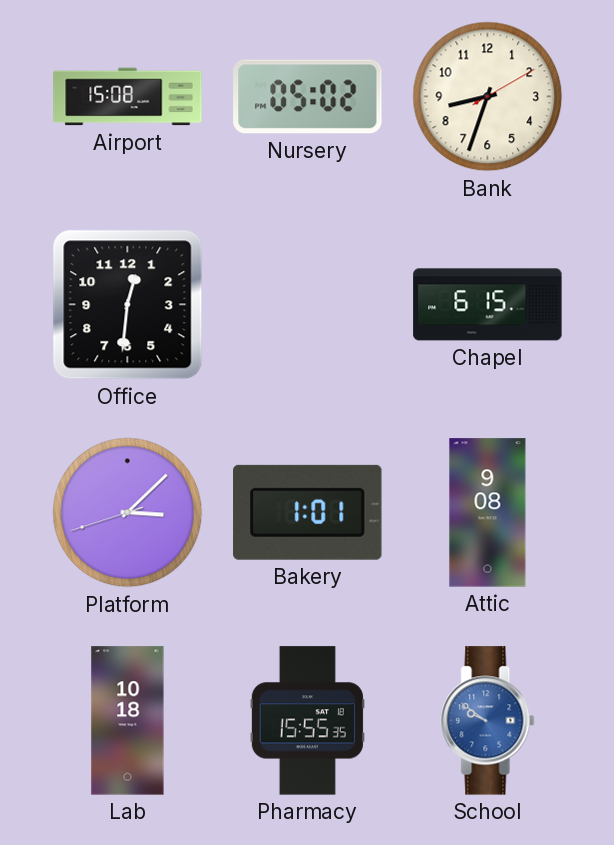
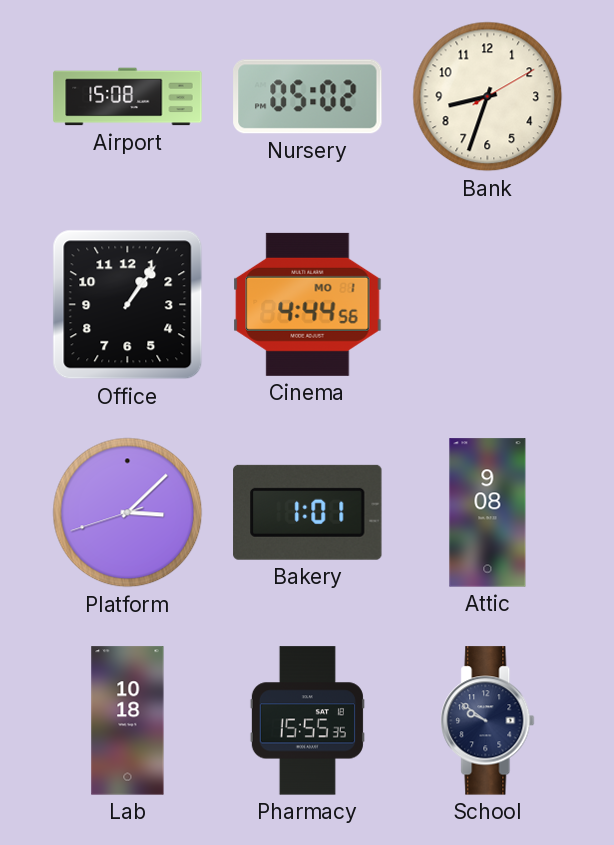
Office: 12:31 -> 1:06 (128, 305)
Cinema: none -> 4:44 (308, 304)
Chapel: 6:15 -> none (488, 305)
School dial: blue -> navy (488, 721)
